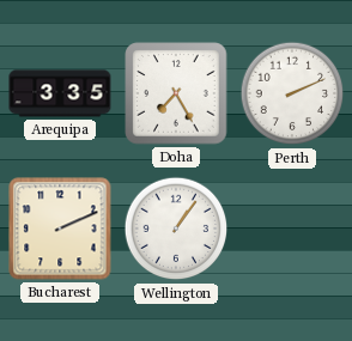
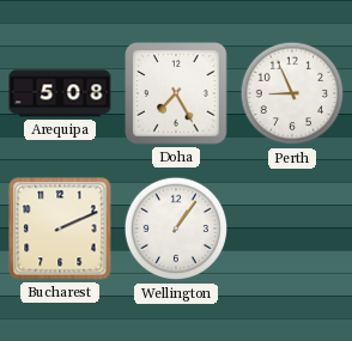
Arequipa: 3:35 -> 5:08 (60, 93)
Perth: 2:11 -> 8:56 (292, 93)
